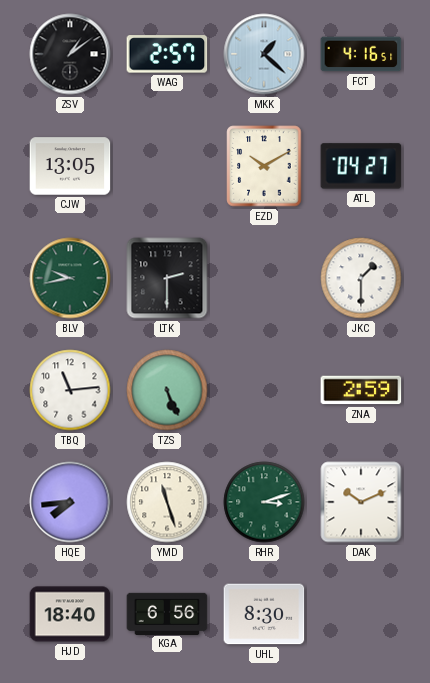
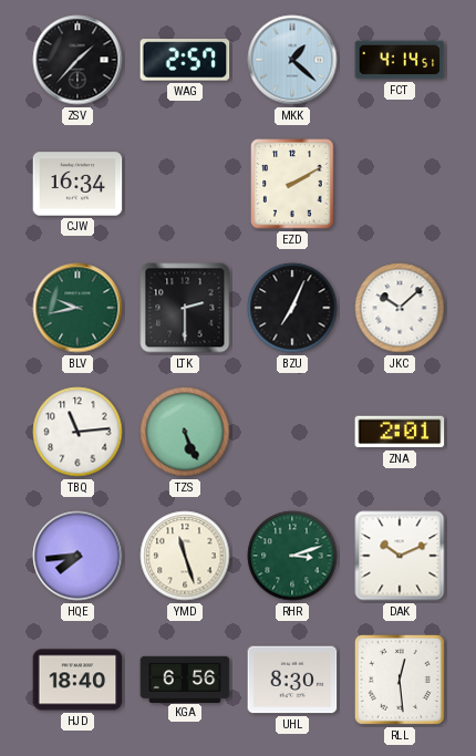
ZSV: 1:09 -> 1:37 (77, 60)
FCT: 4:16 -> 4:14 (400, 60)
CJW: 13:05 -> 16:34 (77, 184)
EZD: 10:10 -> 2:10 (292, 184)
ATL: 04:27 -> none (361, 166)
BZU: none -> 7:04 (292, 308)
JKC: 1:30 -> 10:08 (400, 308)
ZNA: 2:59 -> 2:01 (400, 432)
RLL: none -> 12:29 (400, 680)
